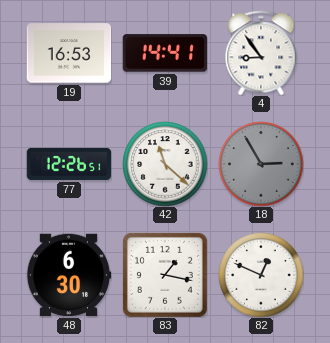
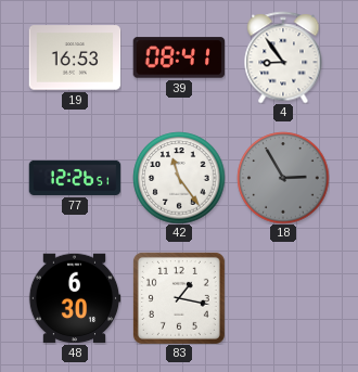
39: 14:41 -> 08:41 (179, 57)
42: 11:22 -> 11:24 (179, 178)
82: 12:49 -> none (261, 275)
